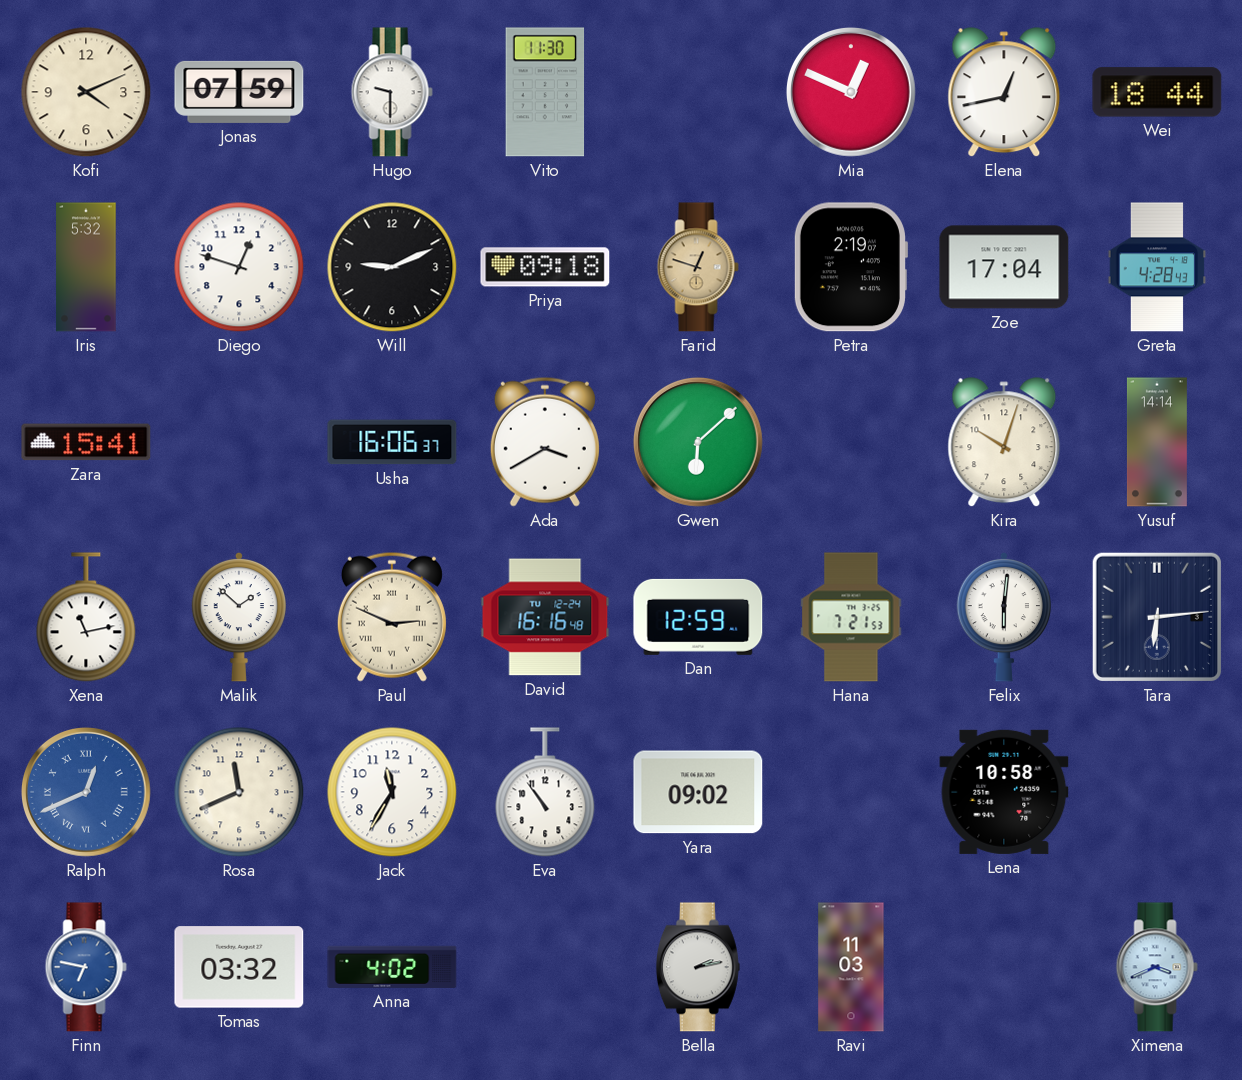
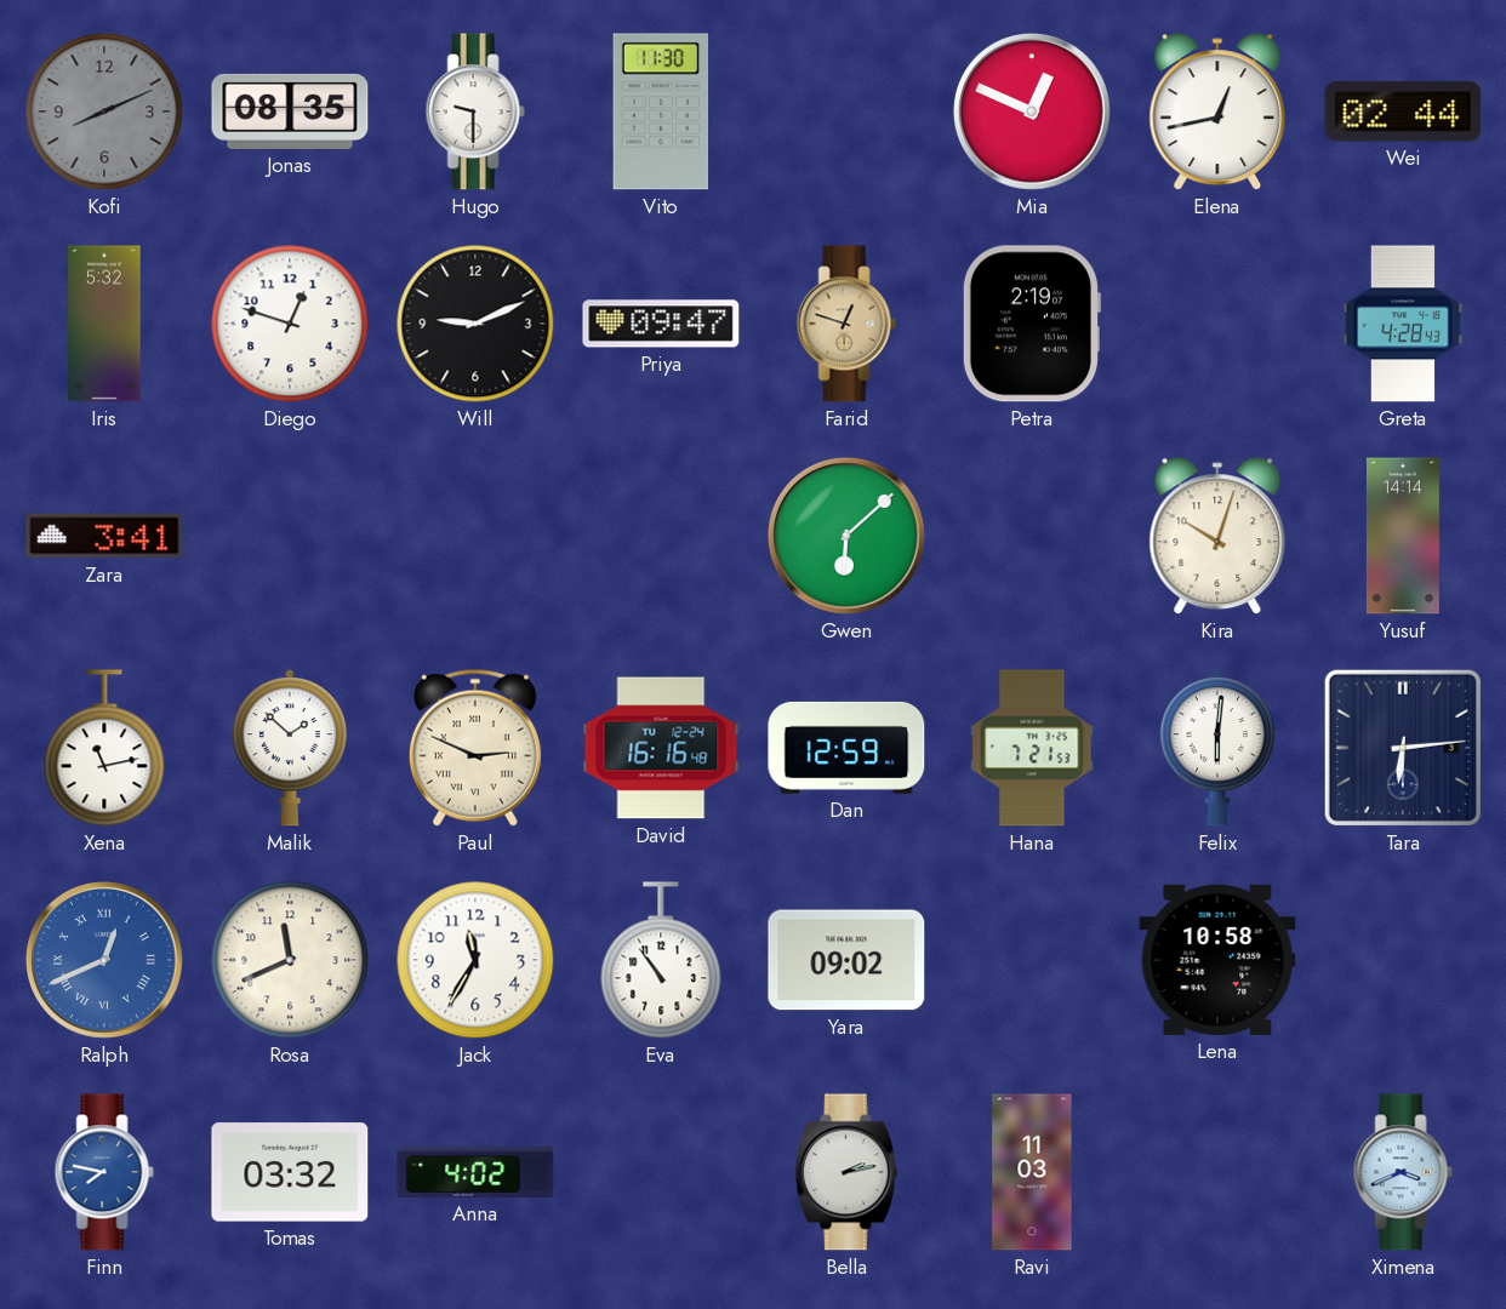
Kofi: 4:11 -> 8:11 (104, 112)
Kofi dial: cream -> grey (104, 112)
Jonas: 07:59 -> 08:35 (290, 112)
Wei: 18:44 -> 02:44 (1403, 112)
Priya: 09:18 -> 09:47 (661, 324)
Zoe: 17:04 -> none (1004, 267)
Zara: 15:41 -> 3:41 (104, 536)
Usha: 16:06 -> none (392, 442)
Ada: 3:40 -> none (545, 442)
Finn: 6:47 -> 7:47 (104, 1172)
